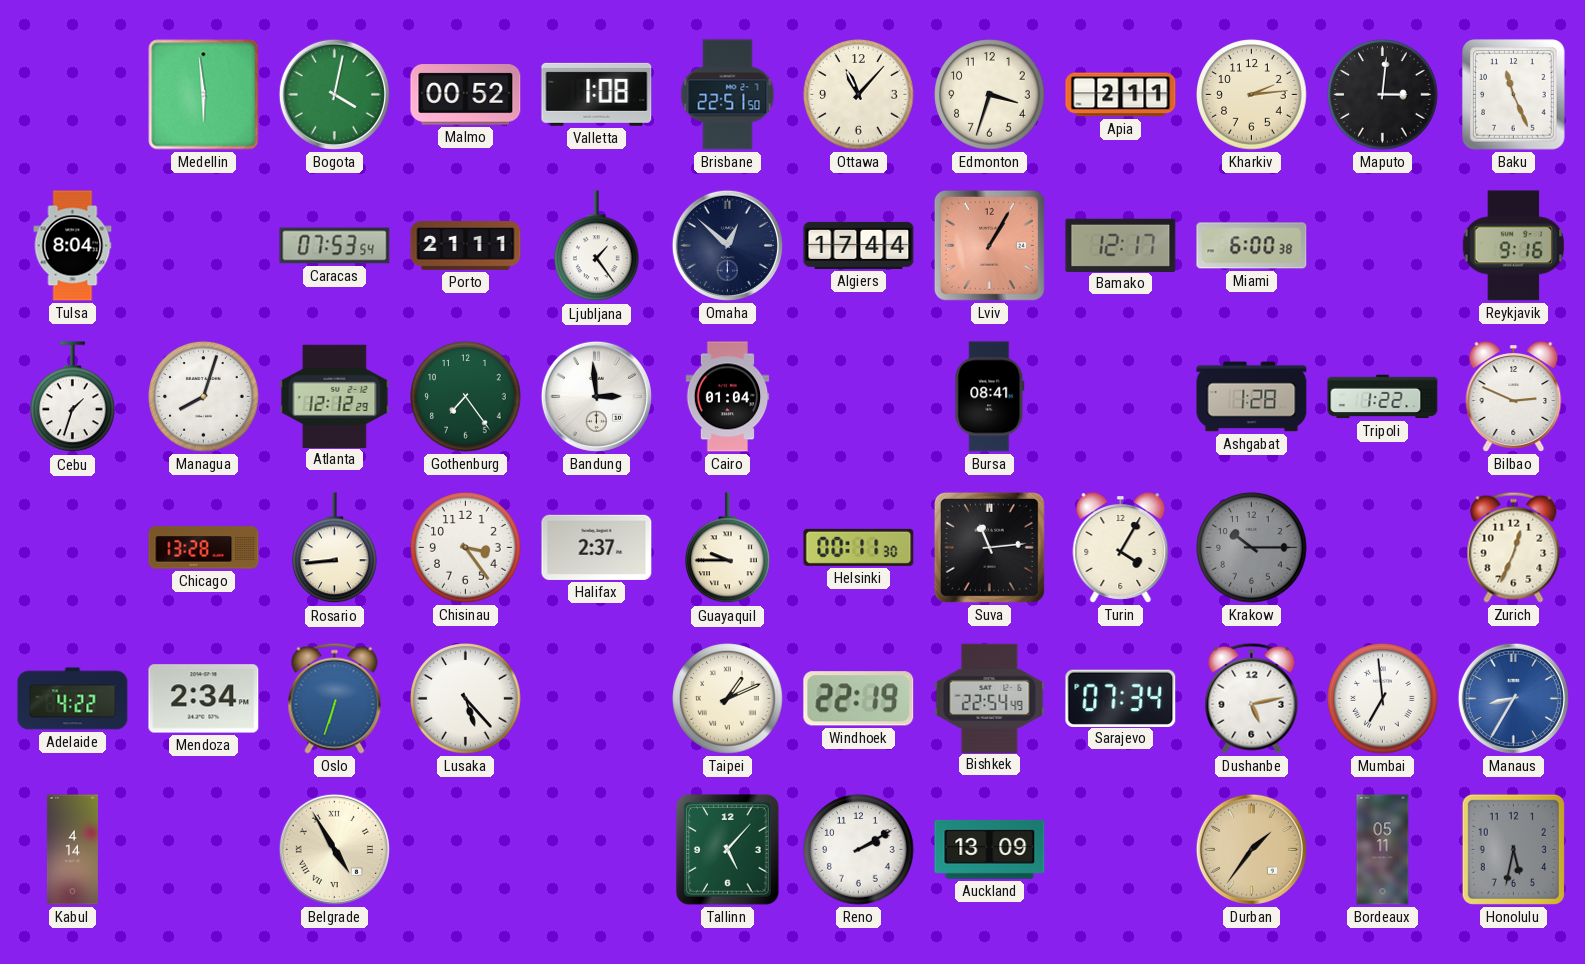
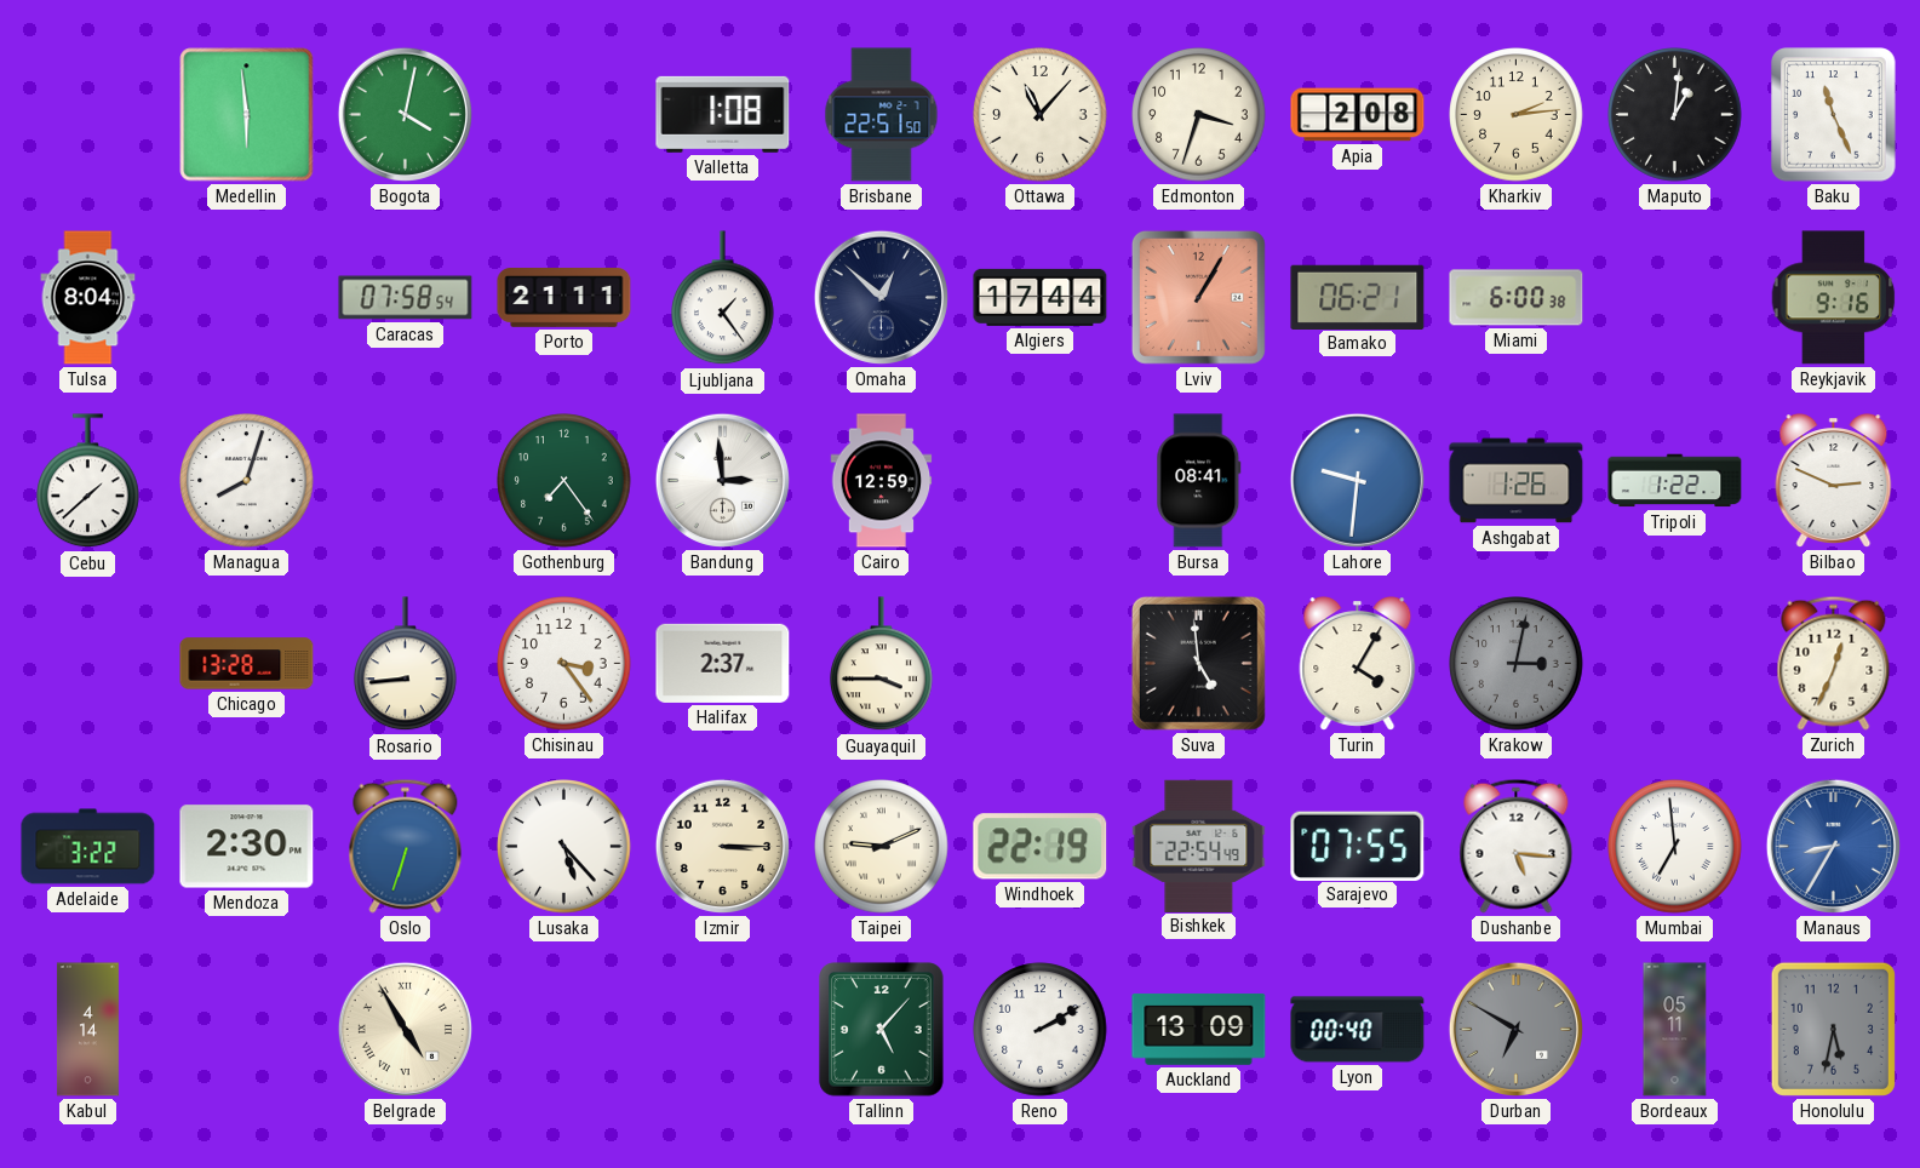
Malmo: 00:52 -> none (466, 95)
Apia: 2:11 -> 2:08 (1358, 115)
Maputo: 3:01 -> 1:01 (1675, 115)
Caracas: 07:53 -> 07:58 (406, 298)
Bamako: 12:17 -> 06:21 (1358, 297)
Cebu: 1:33 -> 1:38 (88, 481)
Atlanta: 12:12 -> none (335, 396)
Cairo: 01:04 -> 12:59 (882, 481)
Lahore: none -> 9:31 (1357, 480)
Ashgabat: 1:28 -> 1:26 (1517, 481)
Guayaquil: 9:45 -> 3:45 (882, 664)
Helsinki: 00:11 -> none (859, 547)
Suva: 11:14 -> 4:59 (1198, 663)
Krakow: 10:15 -> 3:02 (1517, 664)
Adelaide: 4:22 -> 3:22 (88, 847)
Mendoza: 2:34 -> 2:30 (247, 847)
Izmir: none -> 3:15 (722, 846)
Taipei: 1:11 -> 9:11 (882, 847)
Sarajevo: 07:34 -> 07:55 (1358, 846)
Dushanbe: 5:13 -> 5:16 (1517, 846)
Lyon: none -> 00:40 (1358, 1030)
Durban: 1:36 -> 6:50 (1515, 1029)
Durban dial: champagne -> grey (1515, 1029)
